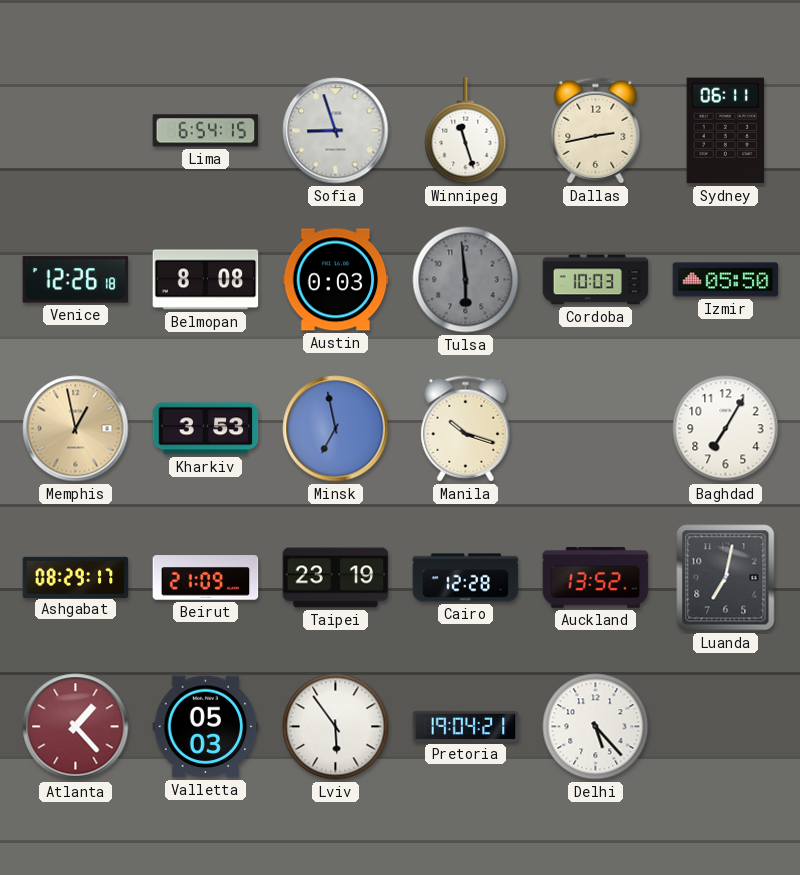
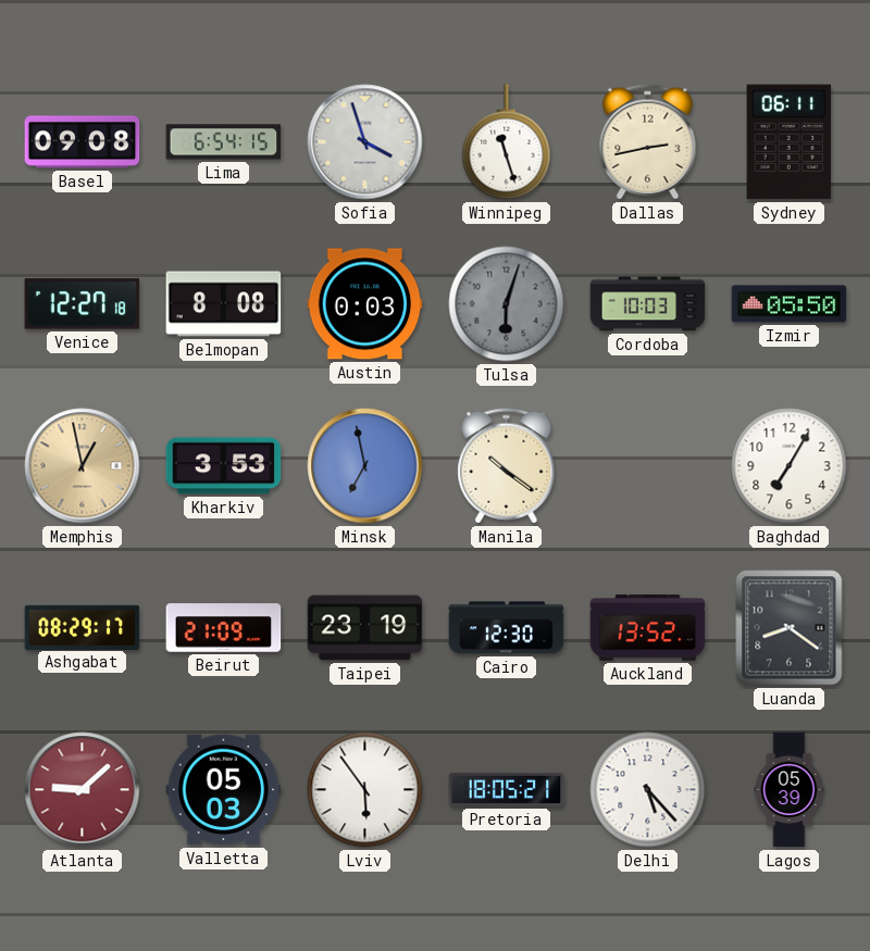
Basel: none -> 09:08 (83, 142)
Sofia: 8:57 -> 3:57 (365, 142)
Venice: 12:26 -> 12:27 (83, 304)
Tulsa: 5:59 -> 6:03 (507, 304)
Manila: 10:18 -> 10:21 (507, 466)
Cairo: 12:28 -> 12:30 (507, 628)
Luanda: 7:02 -> 8:21 (790, 628)
Atlanta: 1:23 -> 9:08 (83, 790)
Pretoria: 19:04 -> 18:05 (507, 789)
Lagos: none -> 05:39 (790, 790)
